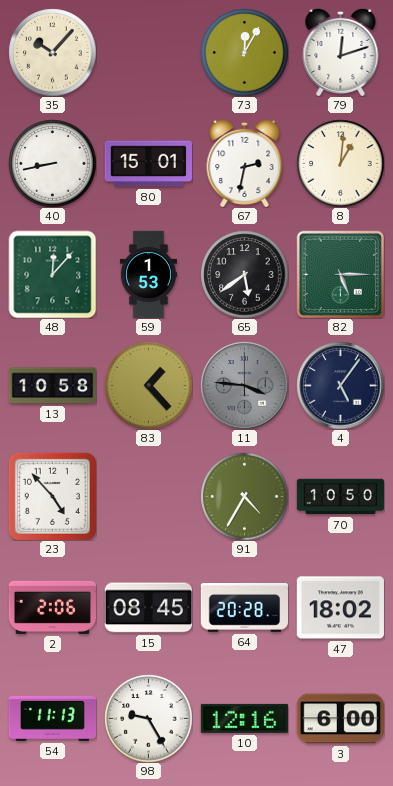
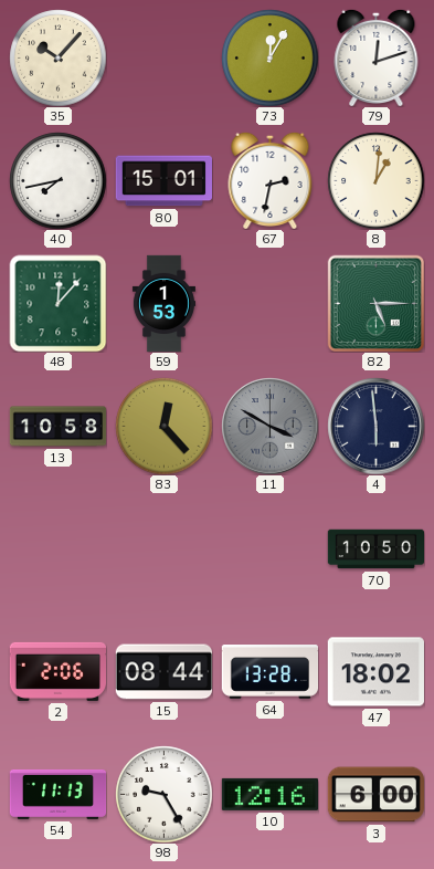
40: 8:43 -> 7:43 (57, 180)
65: 5:39 -> none (244, 274)
83: 1:23 -> 12:23 (163, 426)
11: 3:46 -> 3:50 (269, 426)
4: 5:06 -> 5:59 (375, 426)
23: 4:53 -> none (52, 496)
91: 4:35 -> none (244, 496)
15: 08:45 -> 08:44 (163, 672)
64: 20:28 -> 13:28 (269, 672)
